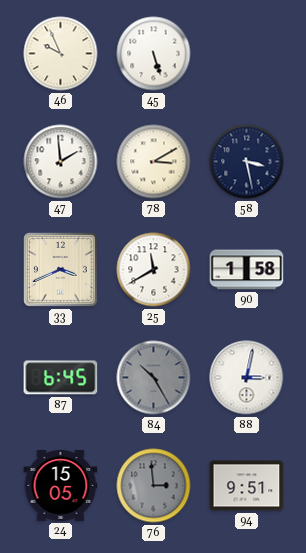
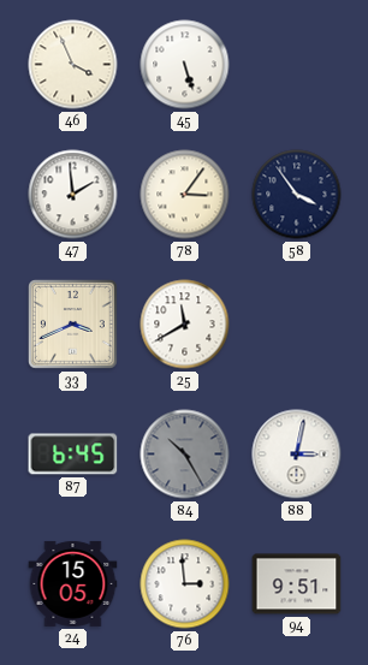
46: 9:56 -> 3:56 (73, 65)
78: 3:10 -> 3:06 (185, 195)
58: 3:28 -> 3:54 (297, 195)
90: 1:58 -> none (247, 270)
76 dial: grey -> white (185, 584)
